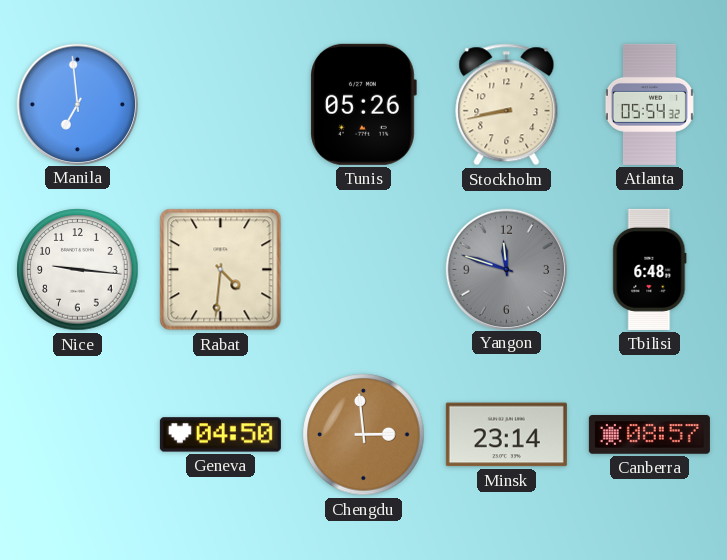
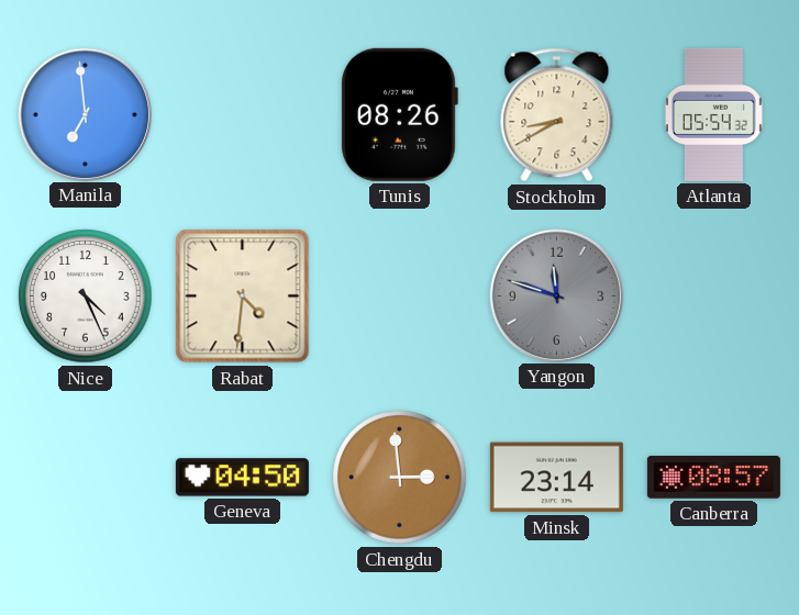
Tunis: 05:26 -> 08:26 (399, 114)
Stockholm: 8:43 -> 8:40 (557, 115)
Nice: 9:16 -> 4:26 (86, 297)
Tbilisi: 6:48 -> none (650, 269)
